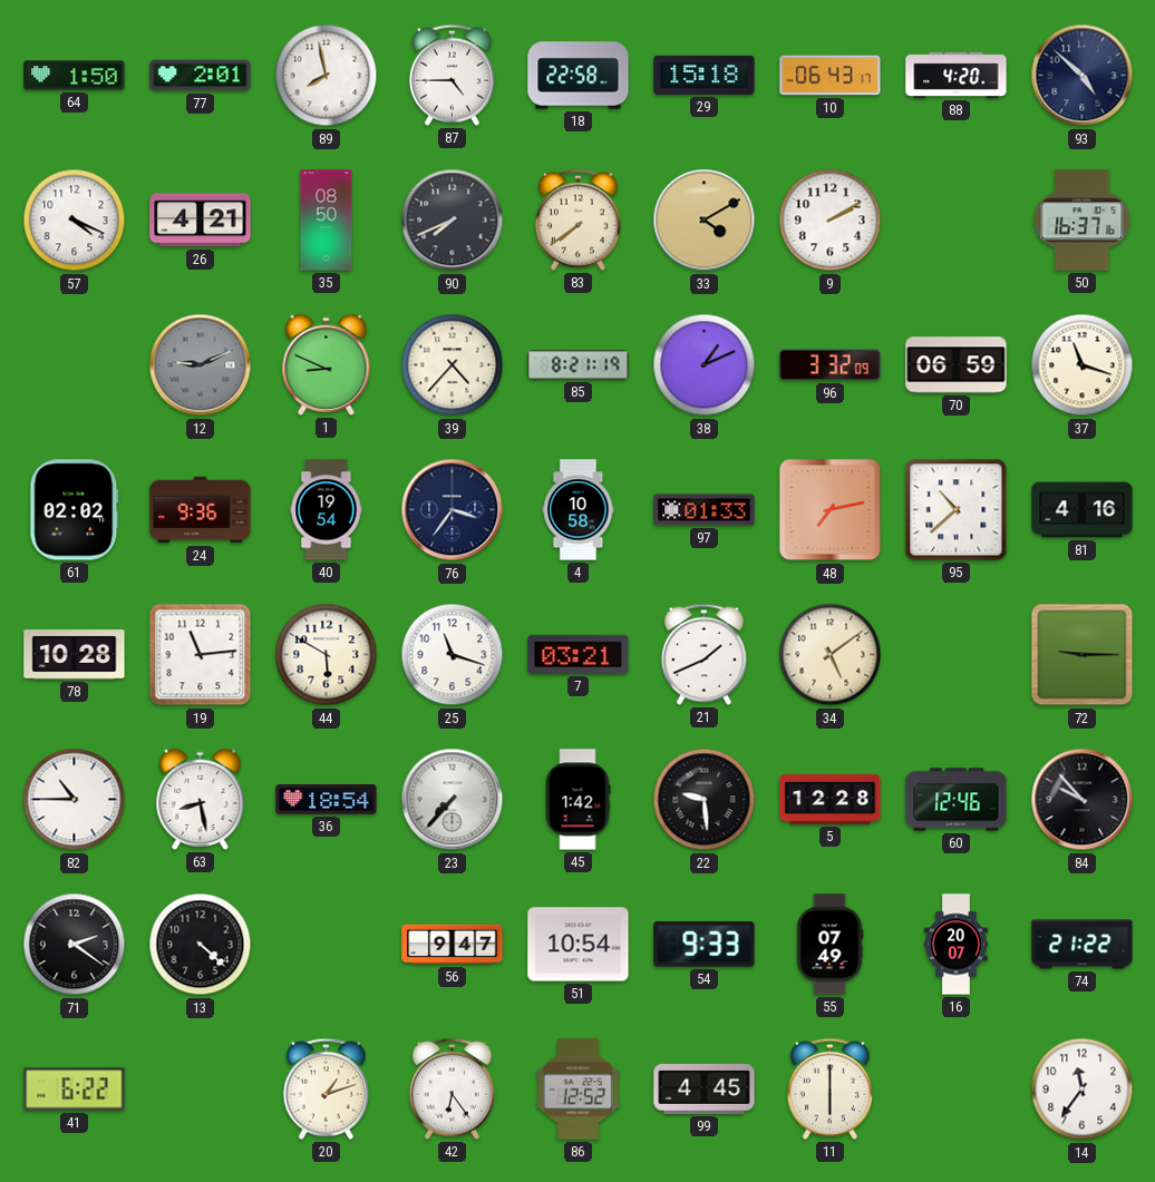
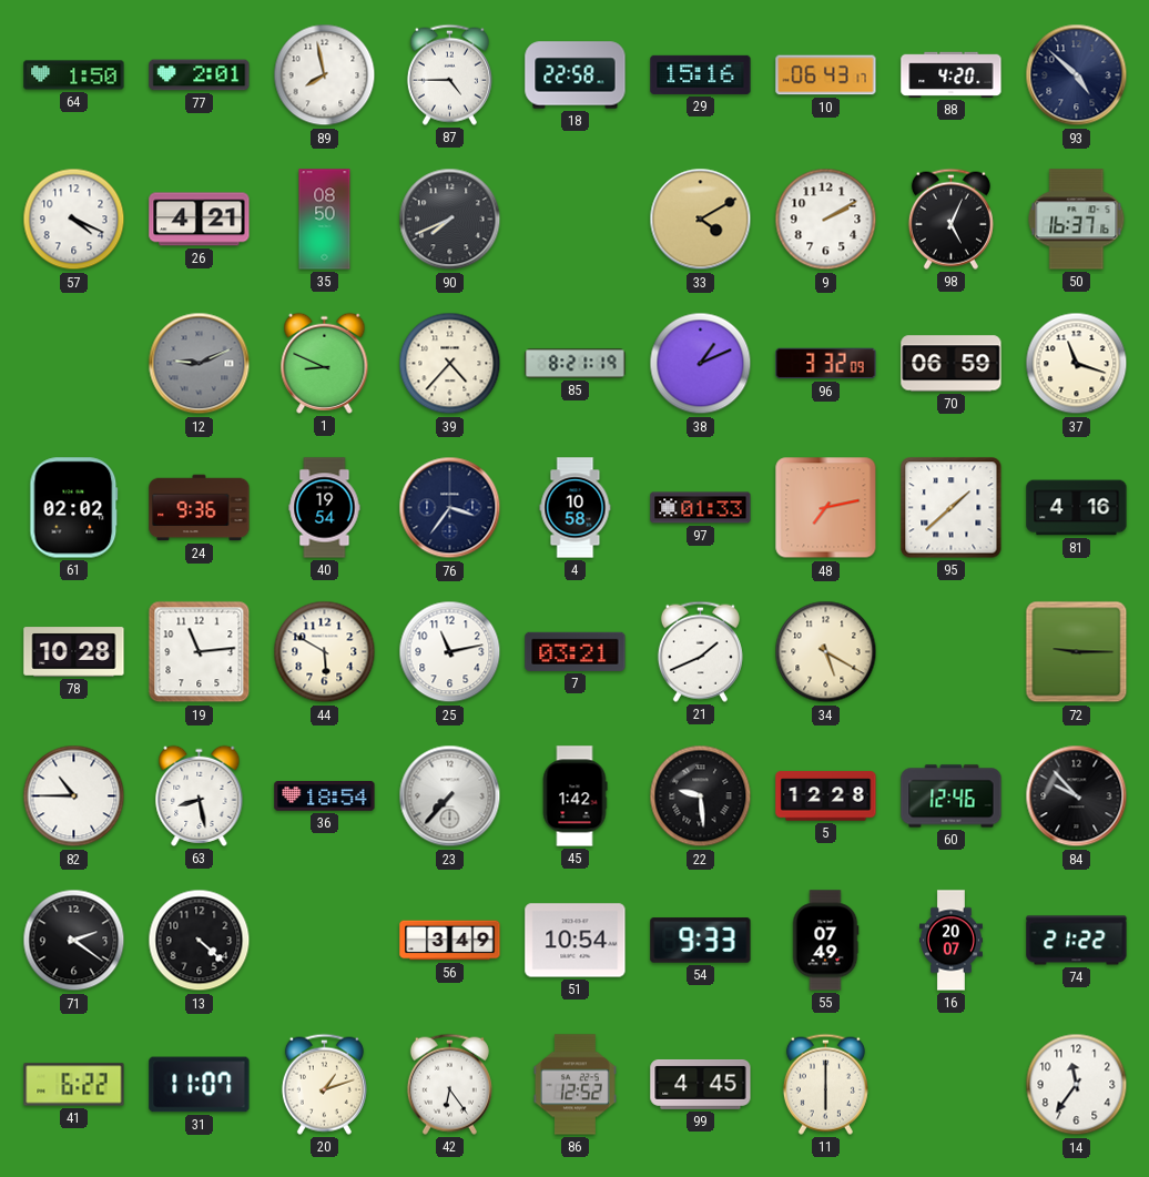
29: 15:18 -> 15:16 (701, 74)
83: 7:39 -> none (577, 219)
98: none -> 5:04 (950, 219)
95: 10:38 -> 1:38 (952, 508)
25: 11:18 -> 11:13 (450, 652)
34: 5:09 -> 5:20 (826, 652)
56: 9:47 -> 3:49 (450, 941)
31: none -> 11:07 (200, 1085)
